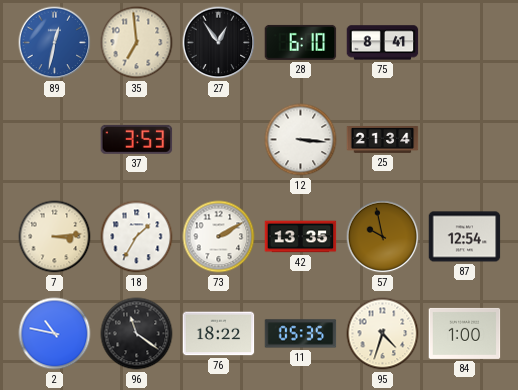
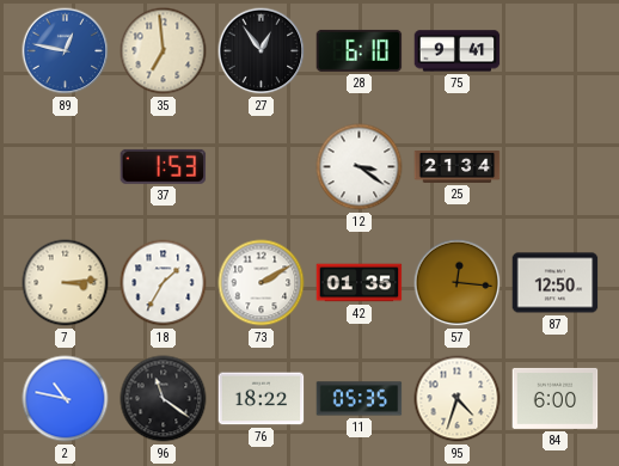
89: 12:32 -> 12:47 (66, 51)
75: 8:41 -> 9:41 (458, 51)
37: 3:53 -> 1:53 (164, 166)
12: 3:16 -> 3:21 (360, 167)
42: 13:35 -> 01:35 (360, 283)
57: 9:58 -> 12:16 (458, 283)
87: 12:54 -> 12:50 (556, 283)
84: 1:00 -> 6:00 (556, 398)
